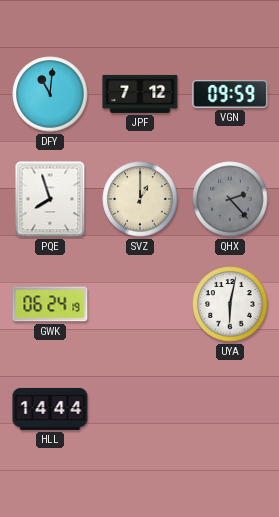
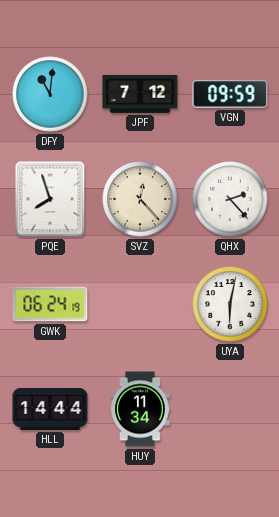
SVZ: 1:00 -> 12:23 (140, 199)
QHX dial: grey -> white (230, 199)
HUY: none -> 11:34 (140, 409)
